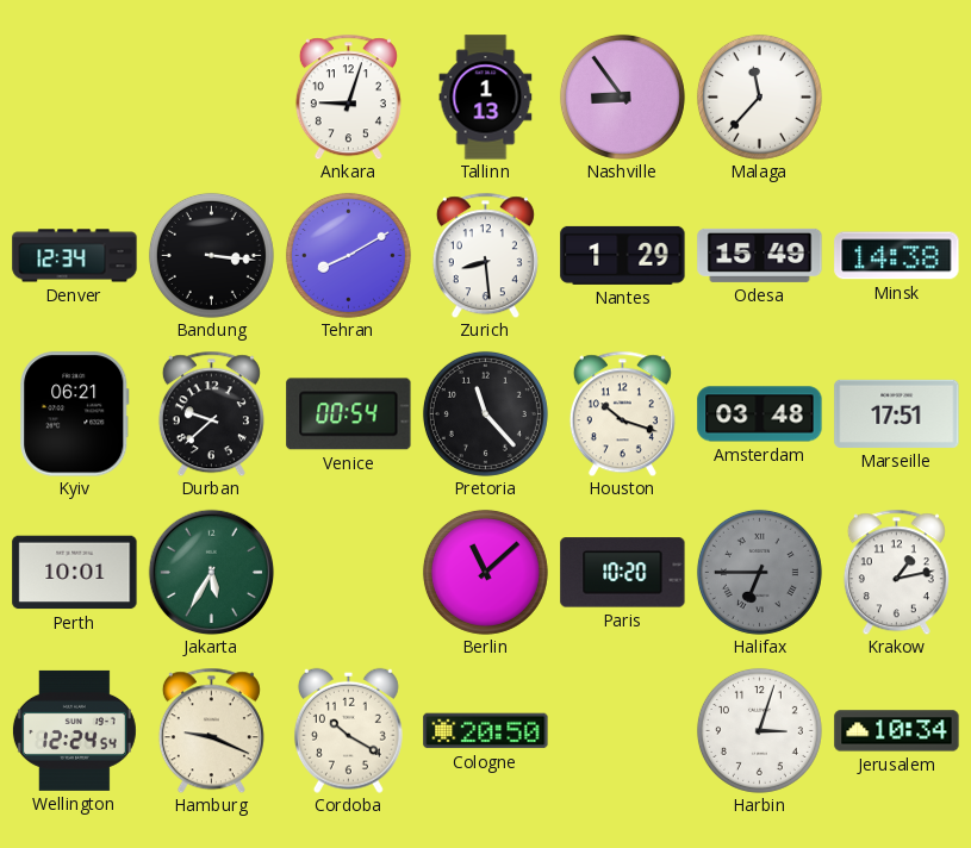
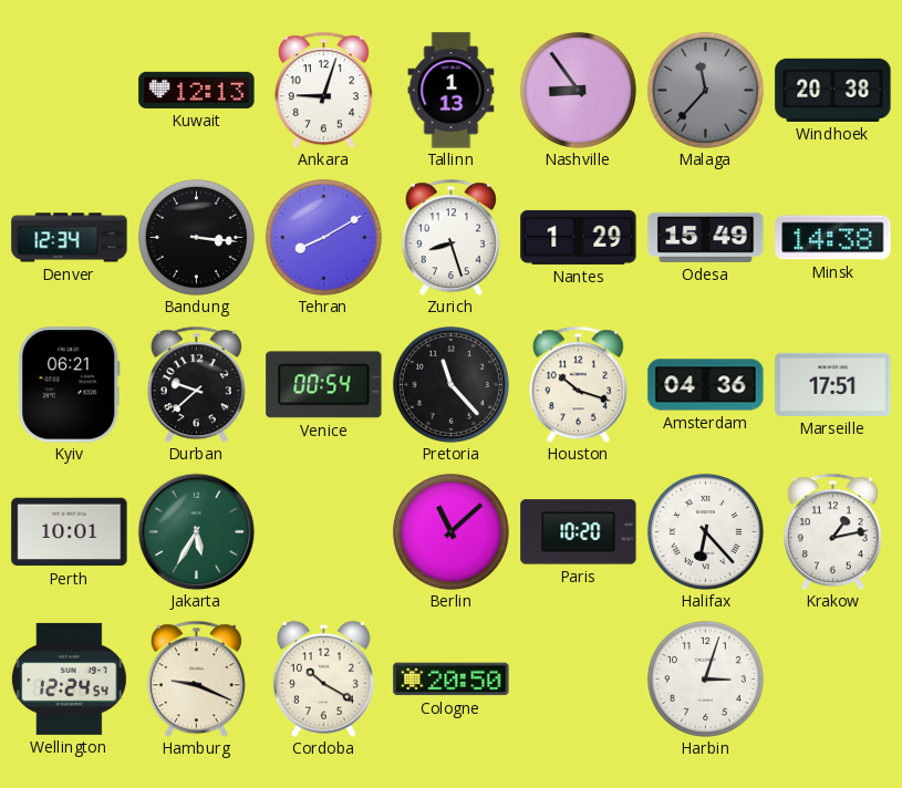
Kuwait: none -> 12:13 (197, 90)
Malaga dial: white -> grey (705, 90)
Windhoek: none -> 20:38 (833, 90)
Zurich: 8:29 -> 8:27 (450, 237)
Amsterdam: 03:48 -> 04:36 (706, 385)
Halifax: 6:45 -> 6:23 (705, 531)
Halifax dial: grey -> white (705, 531)
Jerusalem: 10:34 -> none (897, 731)
